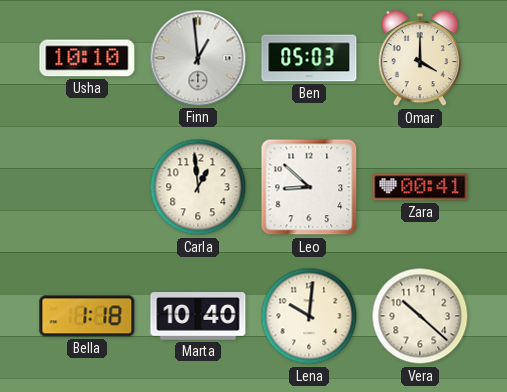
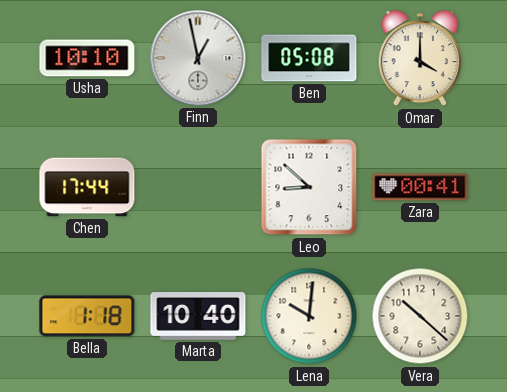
Finn: 12:59 -> 12:58 (198, 58)
Ben: 05:03 -> 05:08 (309, 58)
Chen: none -> 17:44 (87, 187)
Carla: 12:59 -> none (198, 187)
